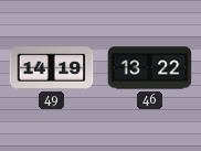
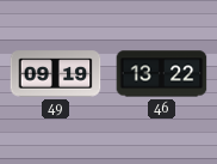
49: 14:19 -> 09:19 (56, 74)
